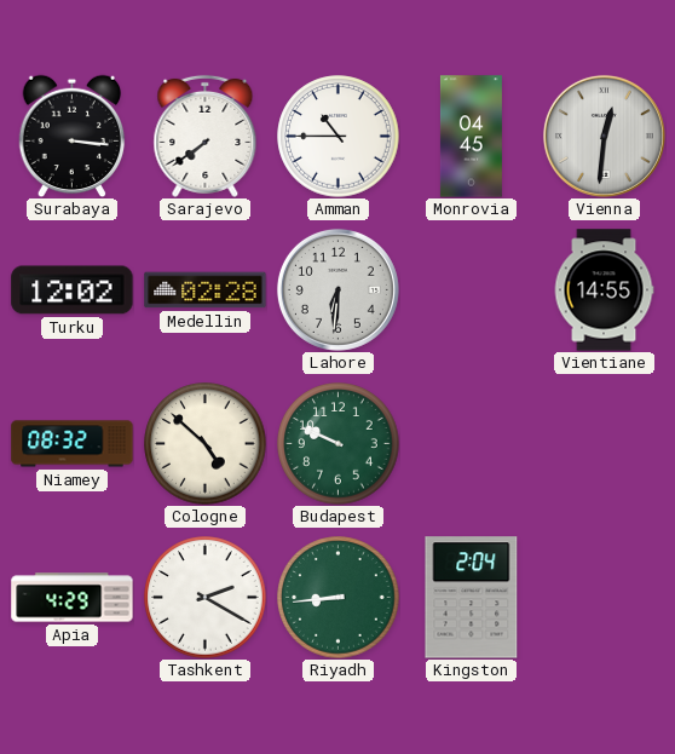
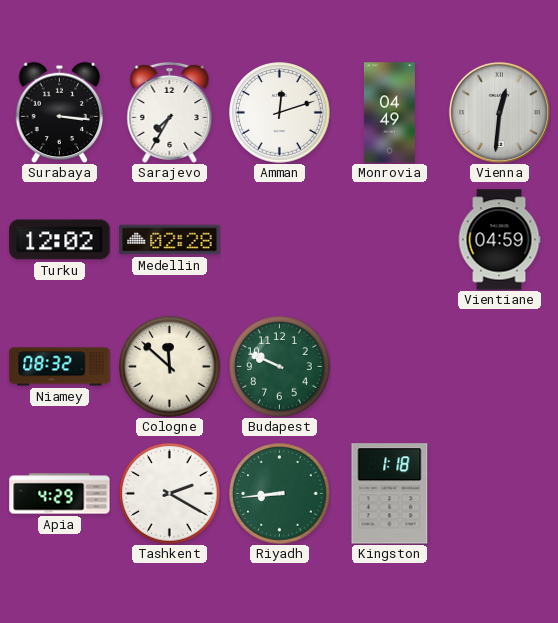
Sarajevo: 7:39 -> 7:35 (170, 112)
Amman: 10:45 -> 12:12 (280, 113)
Monrovia: 04:45 -> 04:49 (389, 113)
Lahore: 6:31 -> none (337, 289)
Vientiane: 14:55 -> 04:59 (499, 240)
Cologne: 4:52 -> 11:52 (170, 367)
Kingston: 2:04 -> 1:18 (390, 494)
